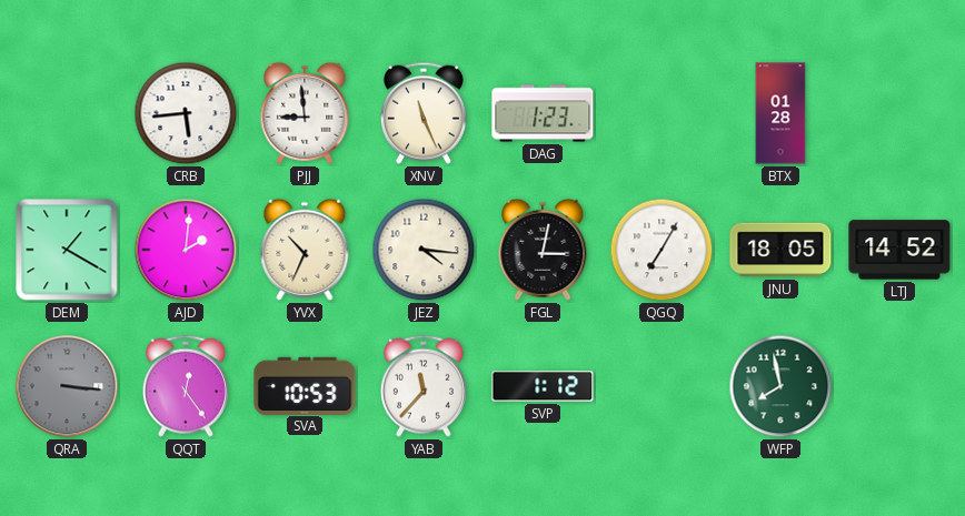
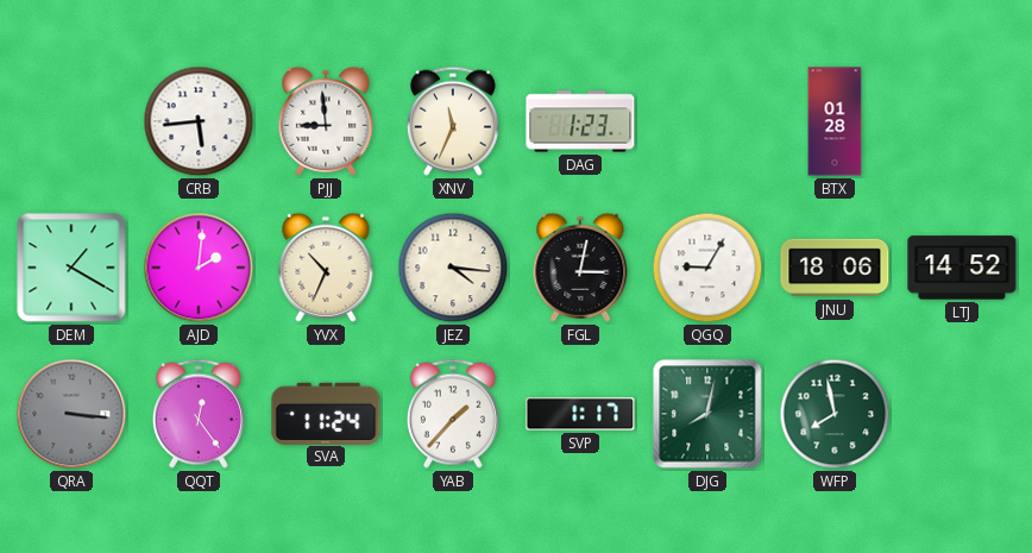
XNV: 11:26 -> 11:34 (453, 121)
QGQ: 7:05 -> 9:05 (707, 268)
JNU: 18:05 -> 18:06 (835, 268)
SVA: 10:53 -> 11:24 (326, 413)
YAB: 11:37 -> 1:37 (453, 414)
SVP: 1:12 -> 1:17 (580, 414)
DJG: none -> 8:02 (707, 414)
